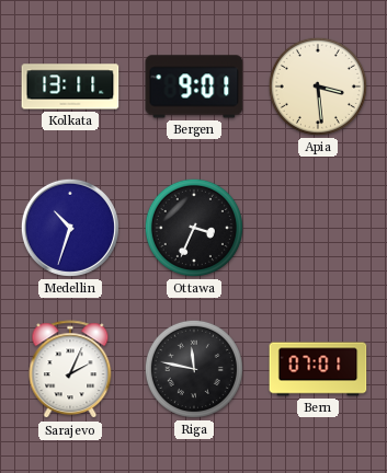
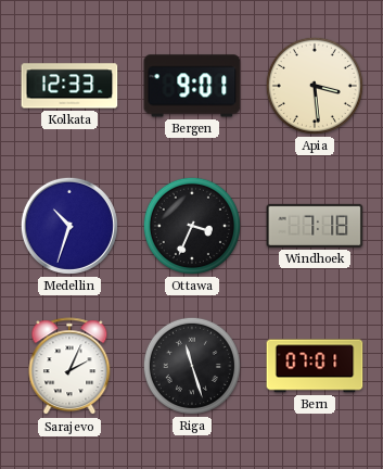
Kolkata: 13:11 -> 12:33 (69, 86)
Windhoek: none -> 7:18 (315, 226)
Riga: 11:47 -> 11:27 (192, 366)
